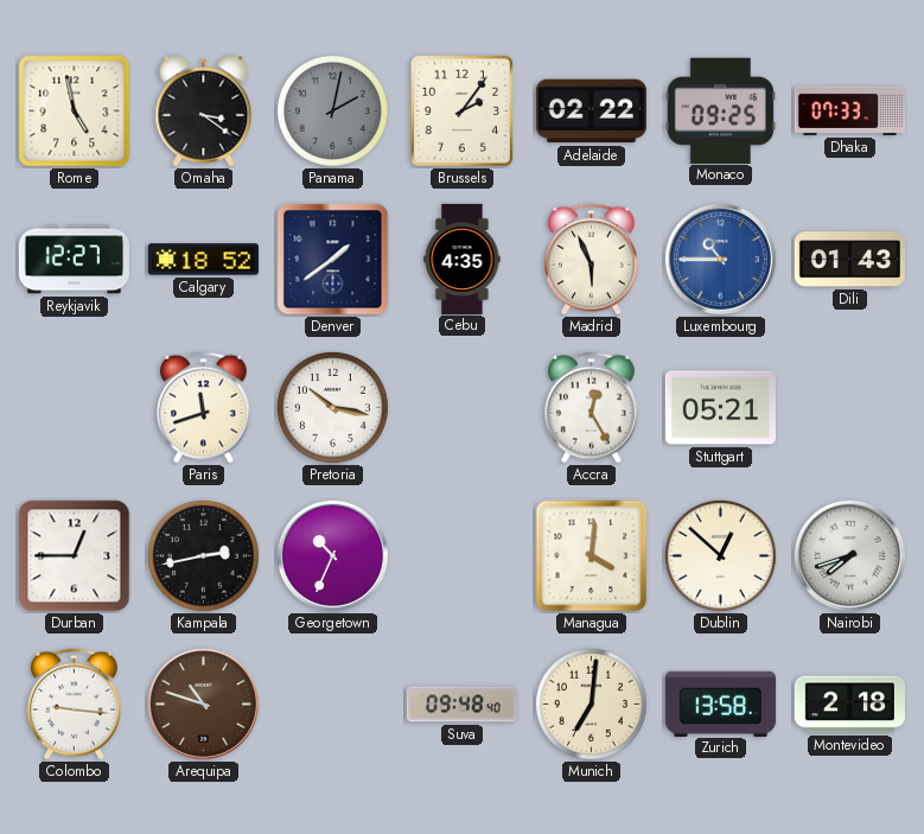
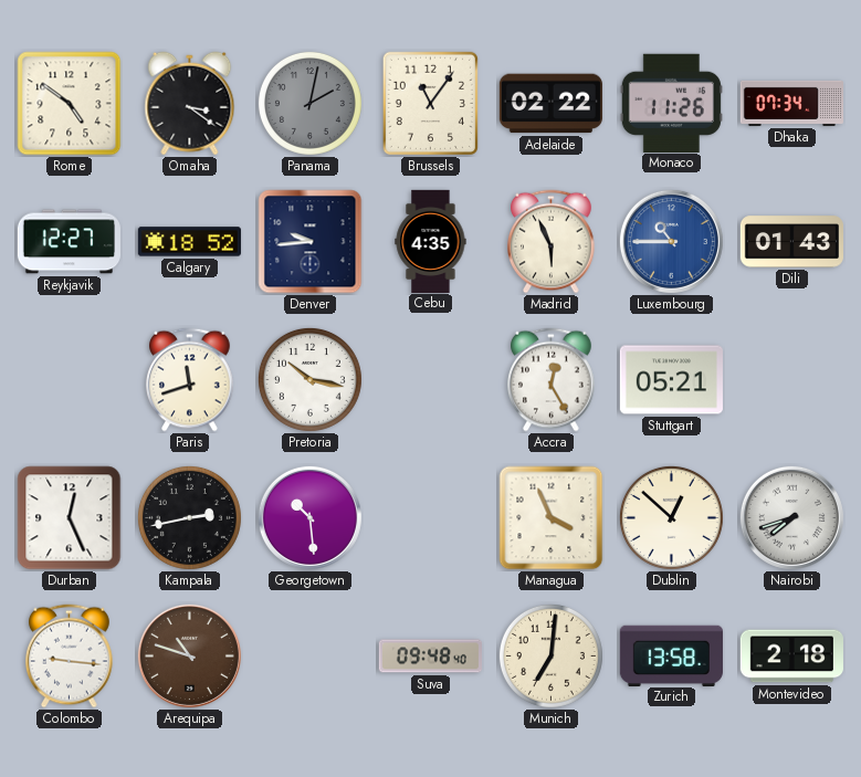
Rome: 4:58 -> 4:51 (70, 104)
Brussels: 2:06 -> 11:06 (430, 103)
Monaco: 09:25 -> 11:26 (671, 103)
Dhaka: 07:33 -> 07:34 (791, 103)
Denver: 1:39 -> 9:44 (311, 242)
Durban: 12:45 -> 12:26 (70, 518)
Georgetown: 10:34 -> 10:29 (309, 517)
Managua: 4:01 -> 3:56 (552, 518)
